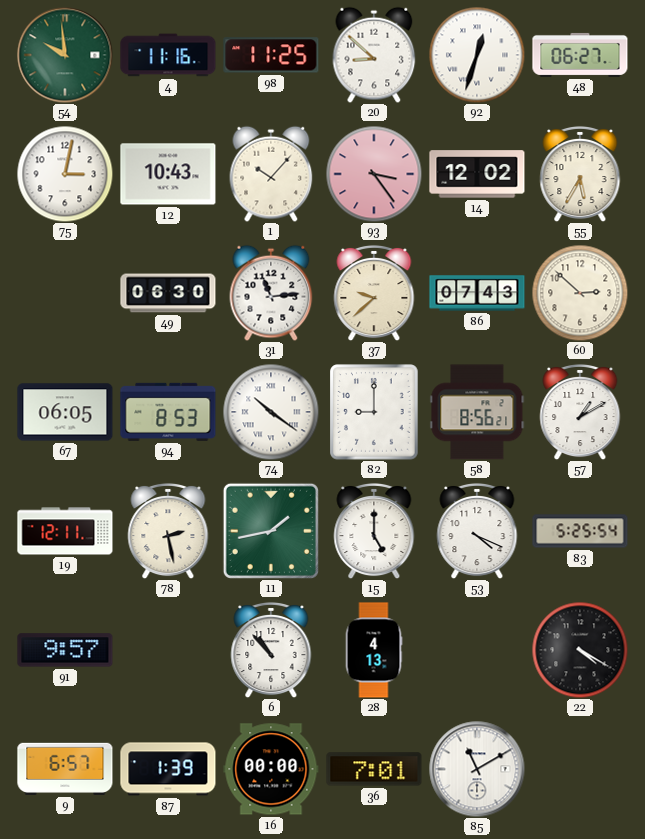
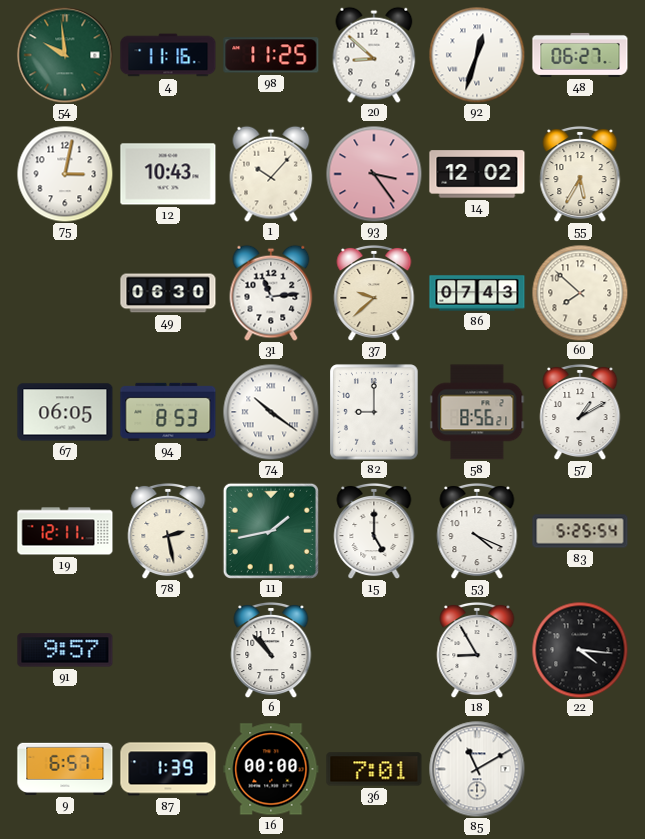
60: 2:52 -> 7:52 (580, 293)
28: 4:13 -> none (374, 650)
18: none -> 8:55 (477, 650)
22: 4:20 -> 4:16 (580, 650)
